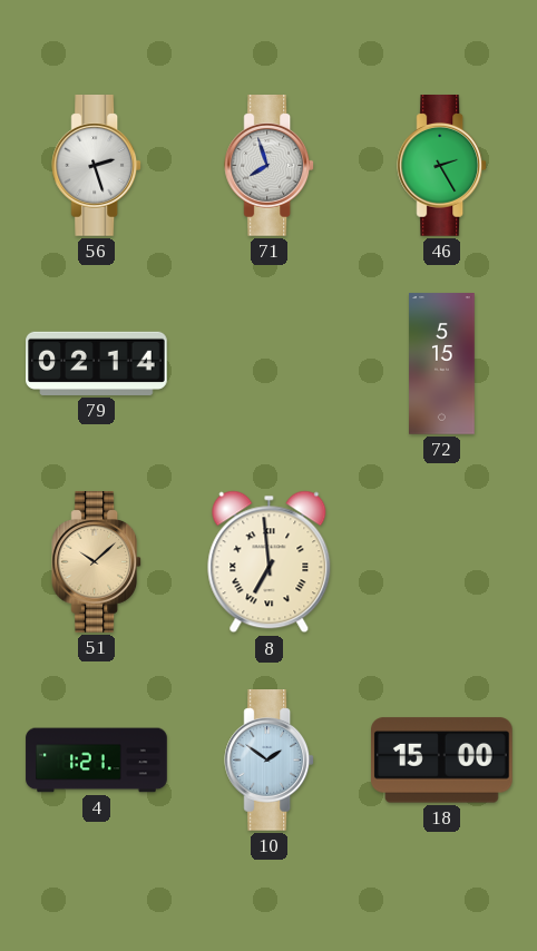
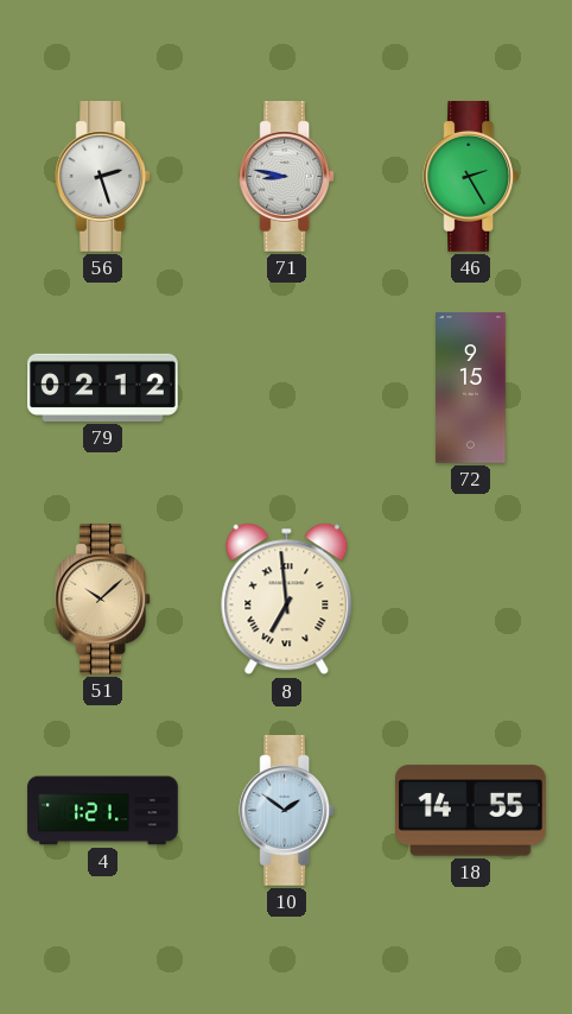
71: 7:57 -> 8:47 (287, 177)
79: 02:14 -> 02:12 (103, 387)
72: 5:15 -> 9:15 (471, 388)
18: 15:00 -> 14:55 (471, 811)
